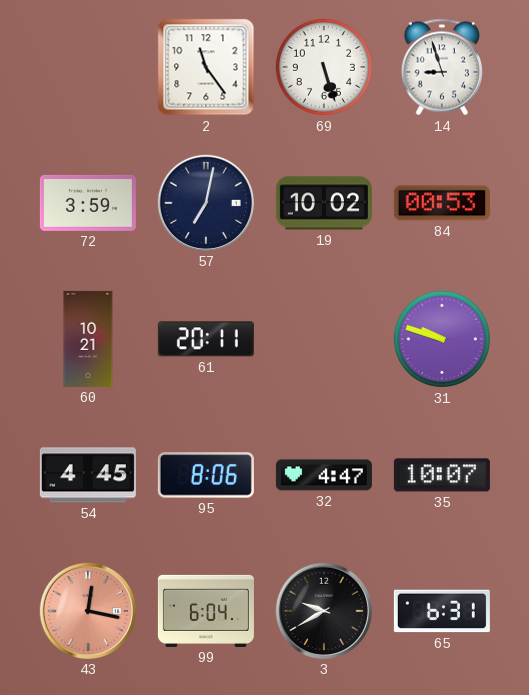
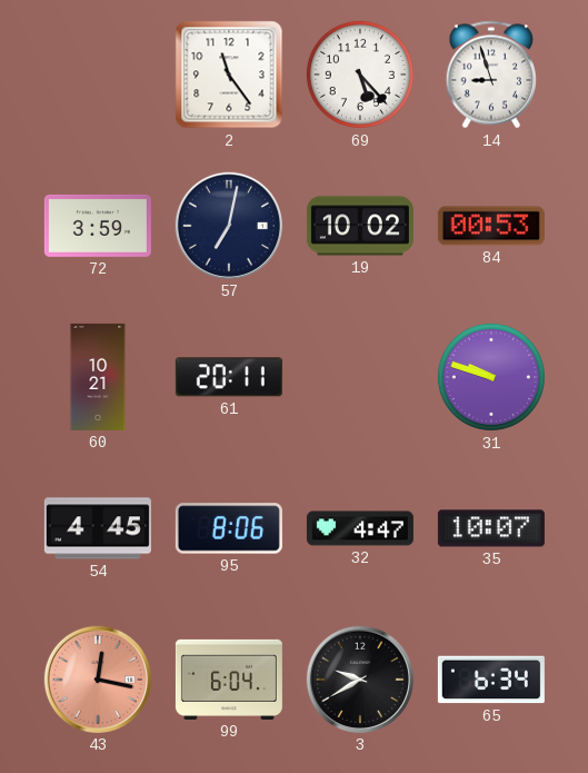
69: 5:27 -> 5:23 (360, 75)
65: 6:31 -> 6:34 (491, 680)
